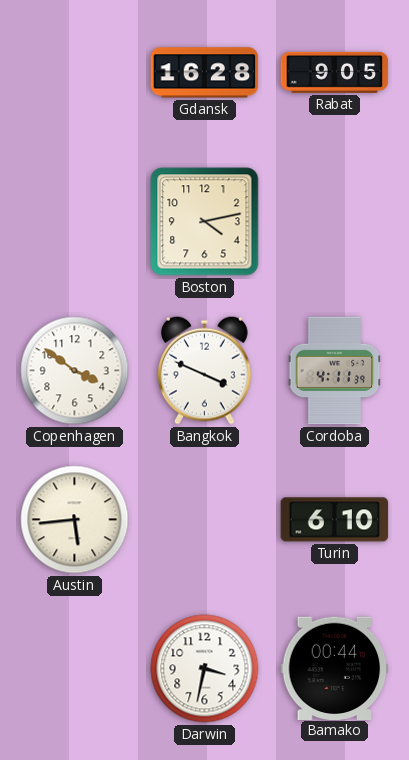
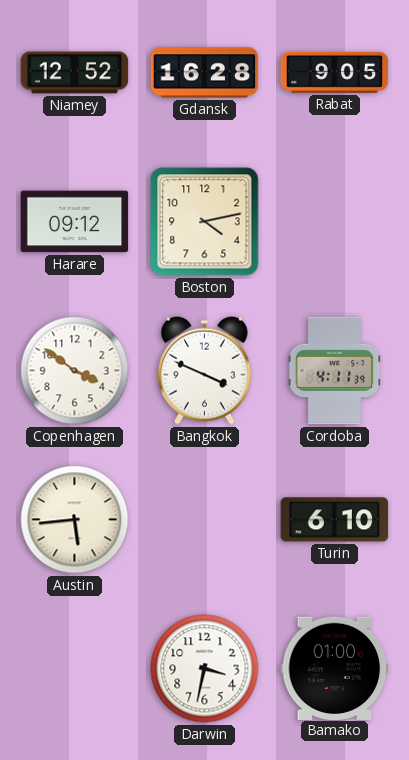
Niamey: none -> 12:52 (75, 73)
Harare: none -> 09:12 (75, 222)
Bamako: 00:44 -> 01:00 (335, 668)
